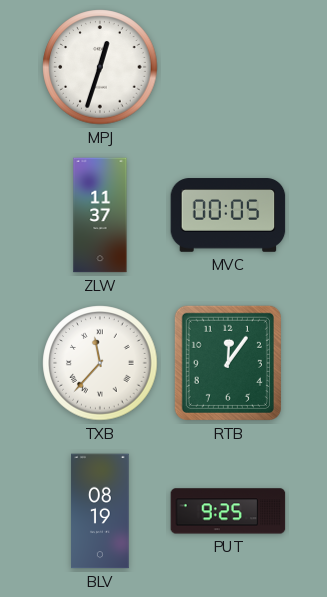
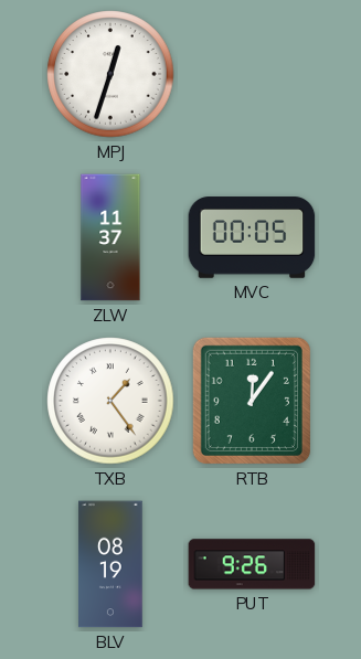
TXB: 11:37 -> 1:24 (110, 401)
PUT: 9:25 -> 9:26 (252, 564)
